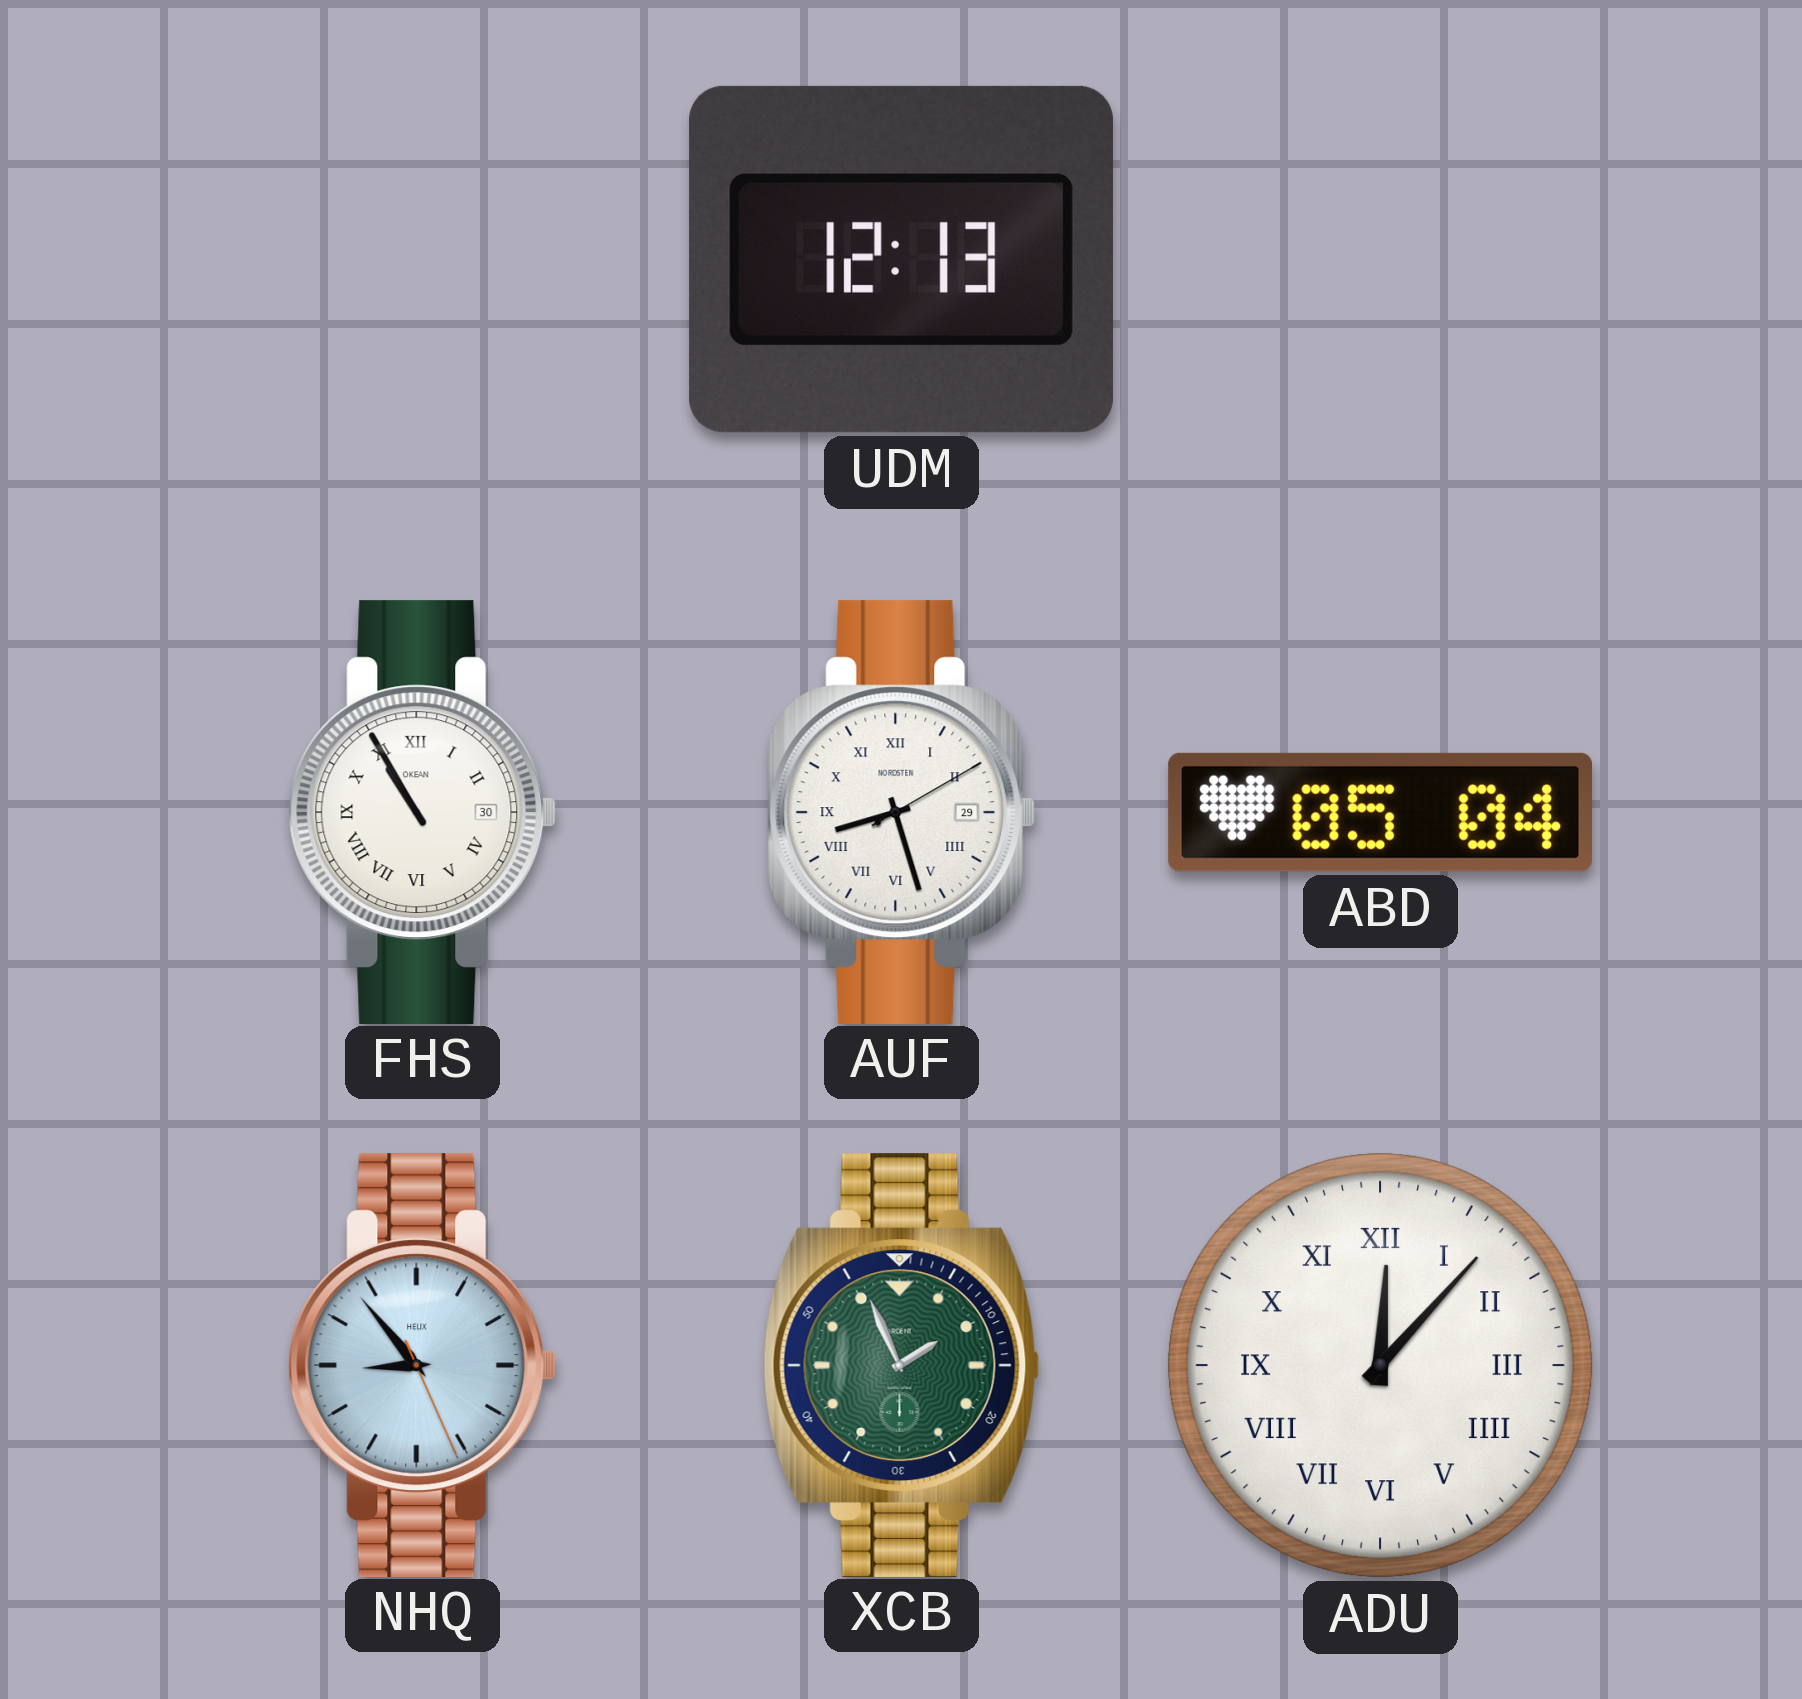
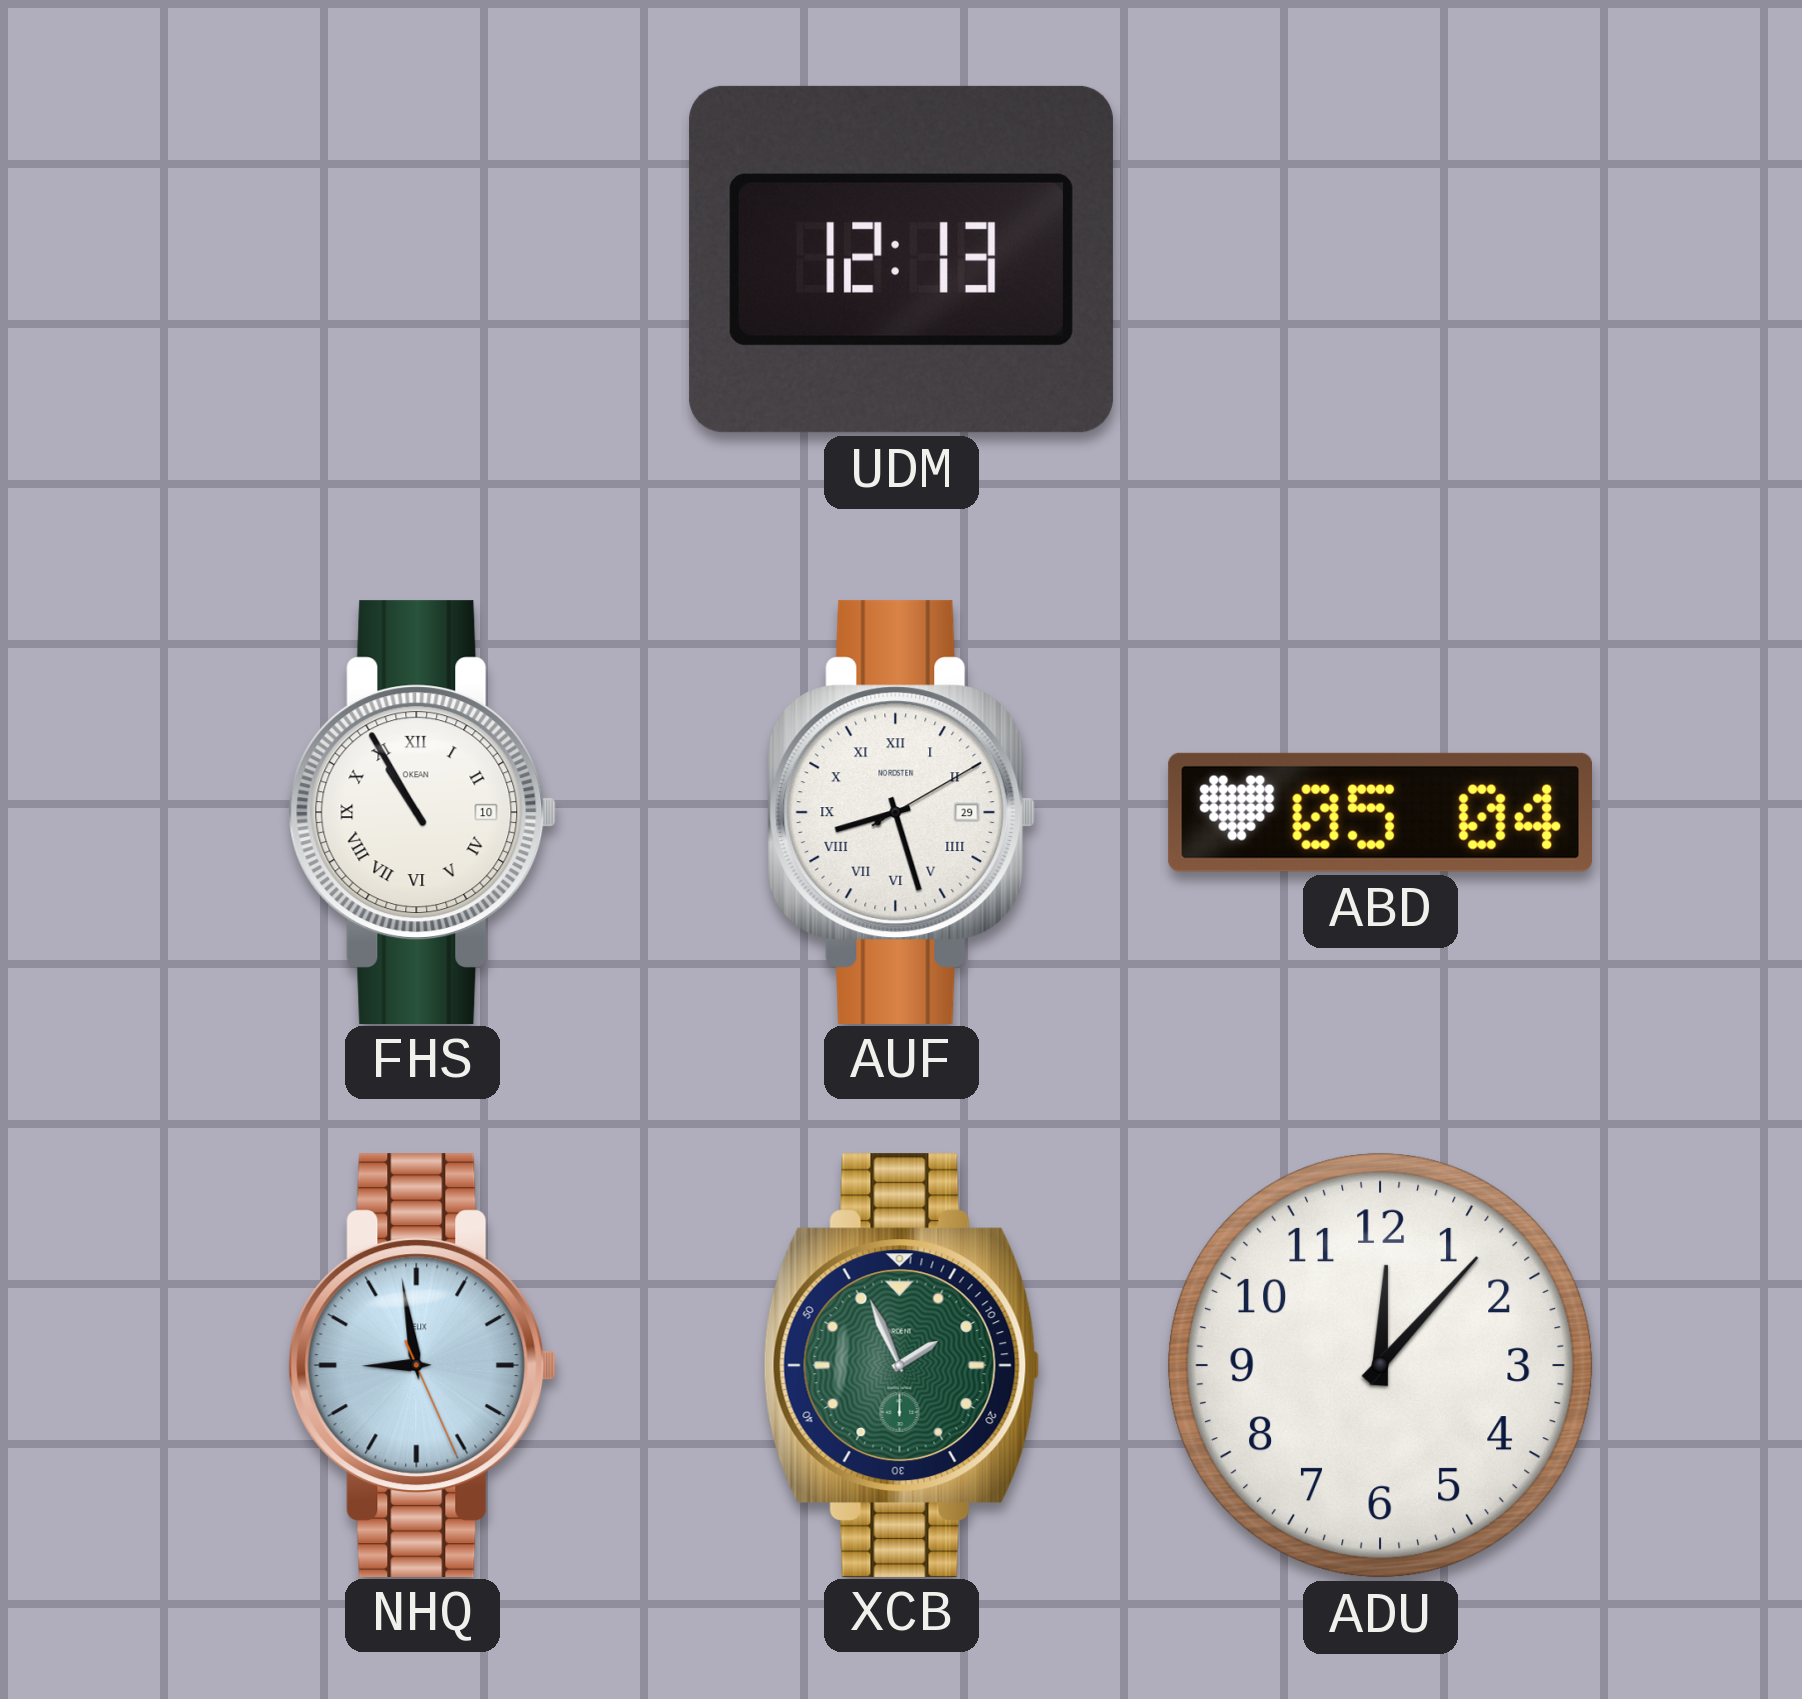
FHS date: 30 -> 10 (423, 812)
NHQ: 8:53 -> 8:58 (423, 1365)
ADU numerals: Roman -> Arabic (1380, 1365)
